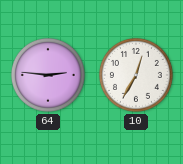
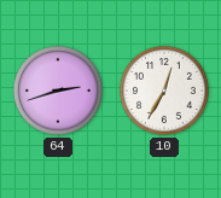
64: 2:46 -> 2:42 (58, 91)
